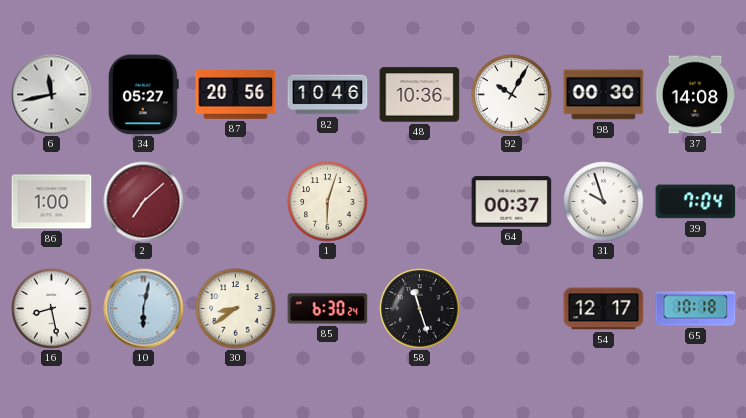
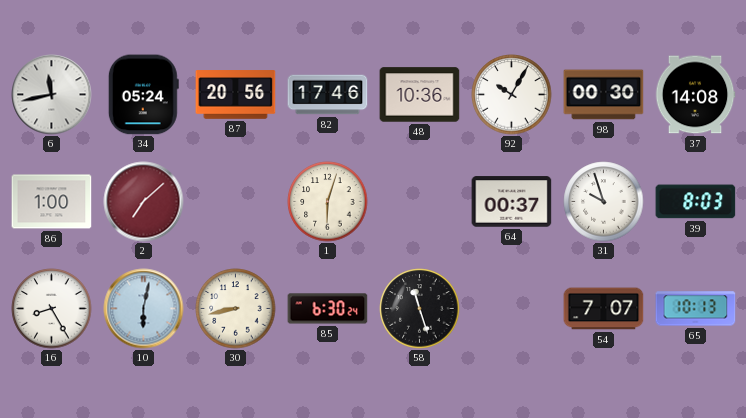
34: 05:27 -> 05:24 (143, 95)
82: 10:46 -> 17:46 (328, 95)
39: 7:04 -> 8:03 (696, 202)
16: 8:28 -> 8:25 (52, 309)
30: 8:39 -> 8:43 (236, 309)
54: 12:17 -> 7:07 (604, 309)
65: 10:18 -> 10:13 (696, 309)
